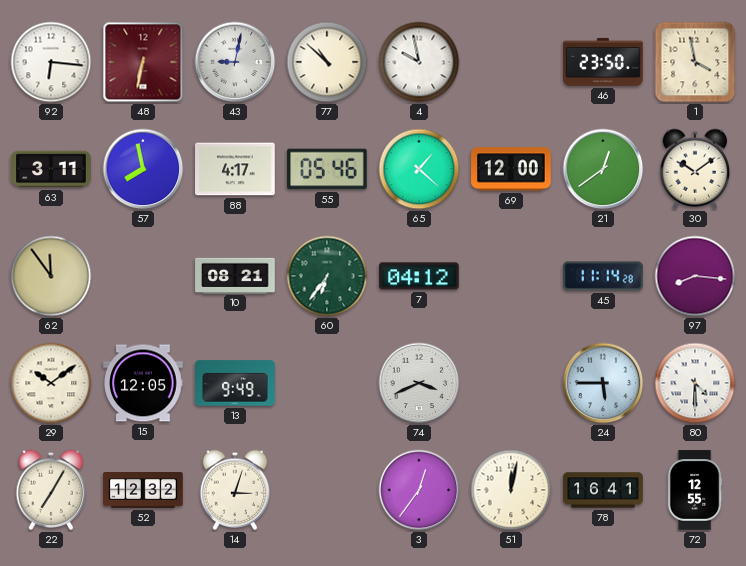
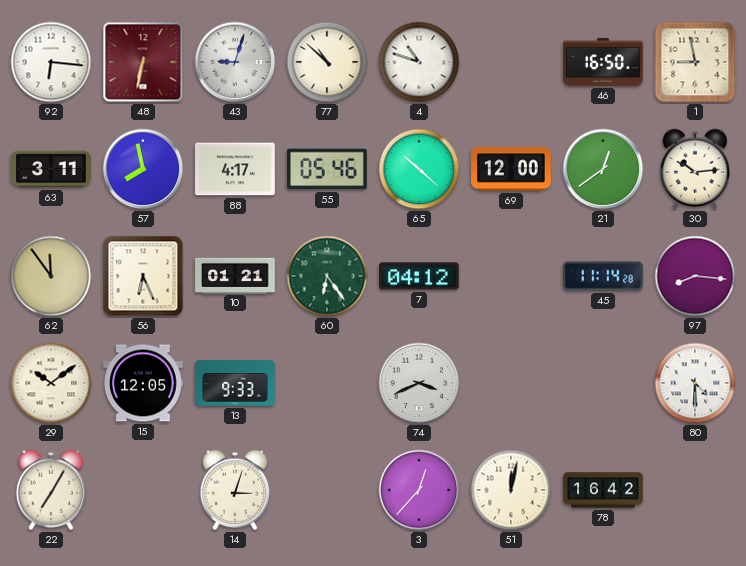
43: 9:02 -> 9:03 (235, 62)
4: 9:58 -> 10:48 (419, 62)
46: 23:50 -> 16:50 (603, 62)
1: 3:58 -> 8:58 (695, 62)
65: 1:22 -> 10:22 (419, 169)
30: 10:09 -> 10:14 (695, 169)
56: none -> 6:26 (143, 276)
10: 08:21 -> 01:21 (235, 275)
60: 6:36 -> 6:24 (327, 276)
13: 9:49 -> 9:33 (235, 383)
24: 5:45 -> none (603, 383)
52: 12:32 -> none (143, 490)
3: 12:36 -> 12:37 (419, 490)
78: 16:41 -> 16:42 (603, 490)
72: 12:55 -> none (695, 490)
